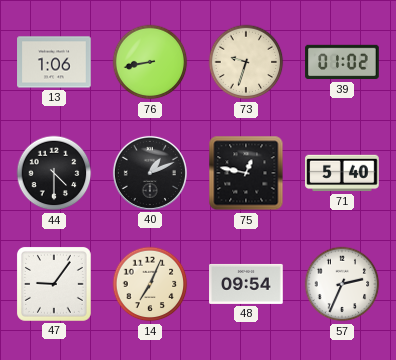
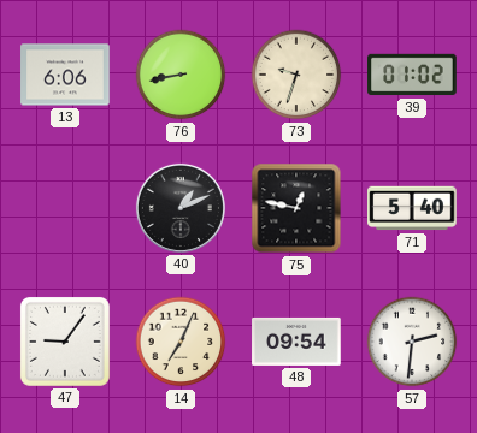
13: 1:06 -> 6:06 (65, 75)
44: 4:30 -> none (54, 173)
57: 2:34 -> 2:31 (412, 342)
